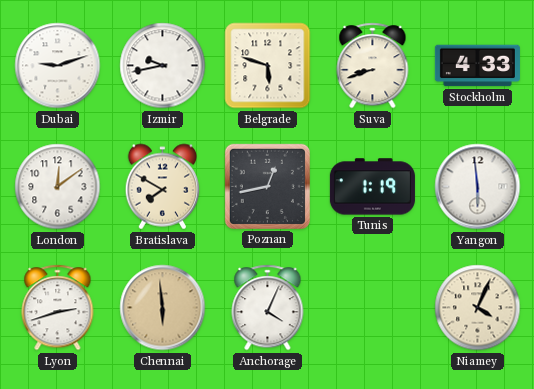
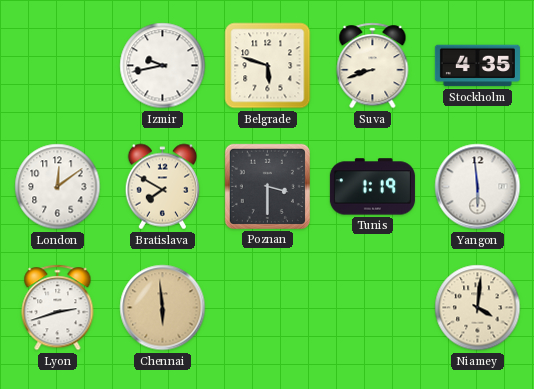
Dubai: 9:12 -> none (58, 66)
Stockholm: 4:33 -> 4:35 (477, 66)
Poznan: 12:43 -> 3:30 (267, 186)
Anchorage: 4:04 -> none (268, 308)
Niamey: 4:04 -> 4:01 (478, 308)
